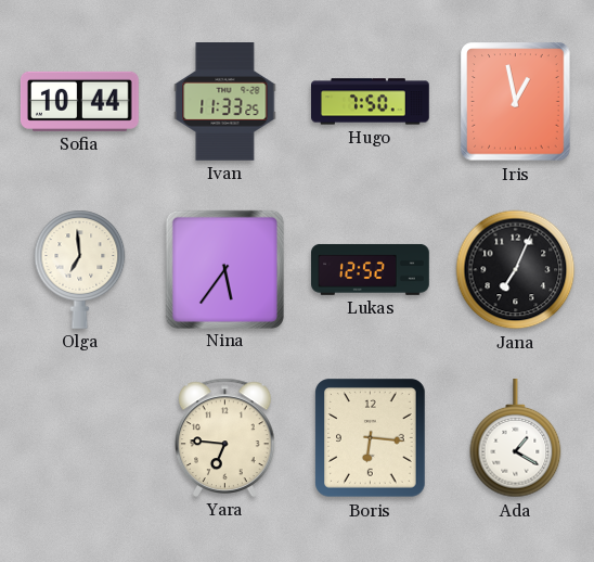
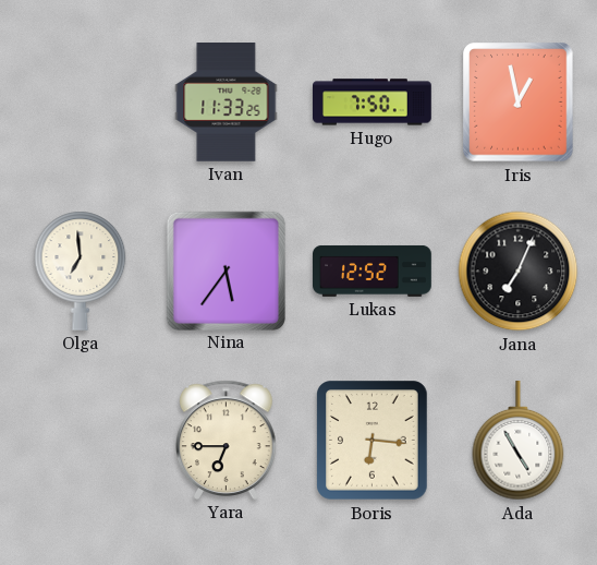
Sofia: 10:44 -> none (79, 101)
Yara: 6:46 -> 6:45 (227, 440)
Ada: 1:20 -> 4:55 (519, 442)
